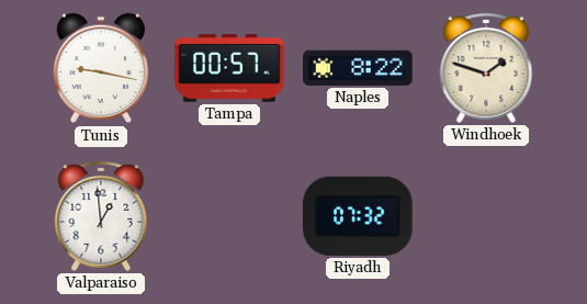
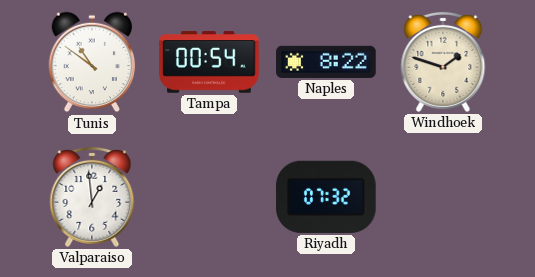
Tunis: 9:17 -> 10:51 (92, 62)
Tampa: 00:57 -> 00:54 (209, 62)
